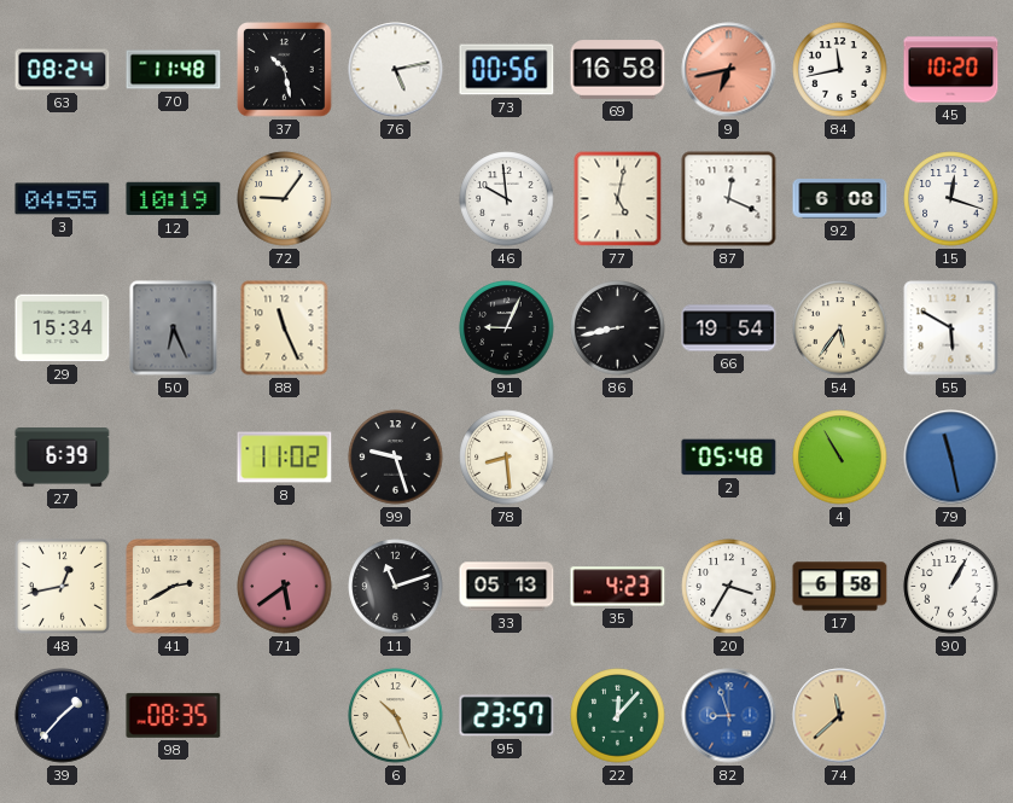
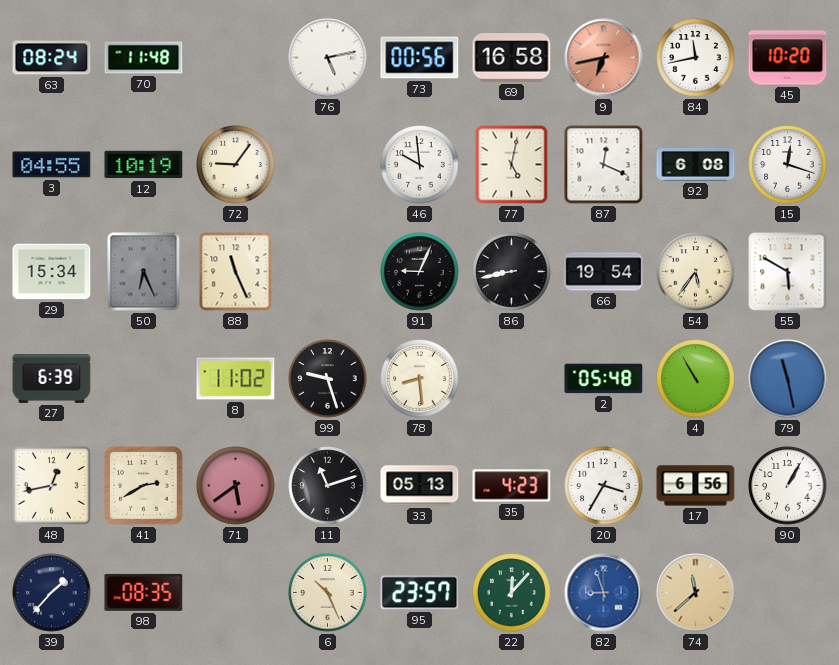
37: 10:28 -> none (285, 70)
17: 6:58 -> 6:56 (696, 486)
